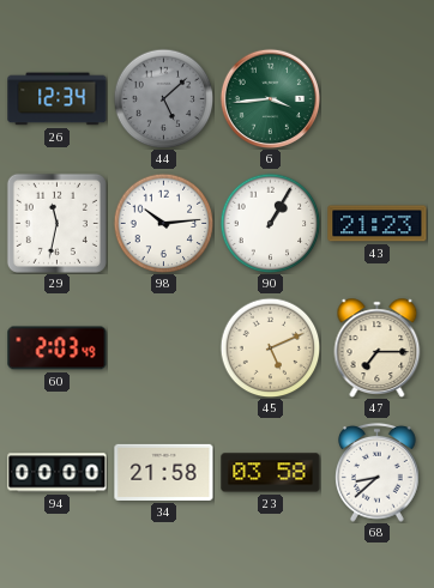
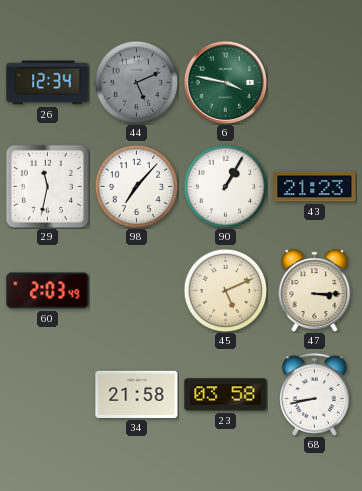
44: 5:08 -> 5:11 (136, 82)
6: 3:44 -> 3:47 (225, 82)
98: 10:14 -> 7:07 (136, 186)
47: 7:15 -> 3:15 (315, 290)
94: 00:00 -> none (58, 473)
68: 8:38 -> 8:43 (315, 394)
